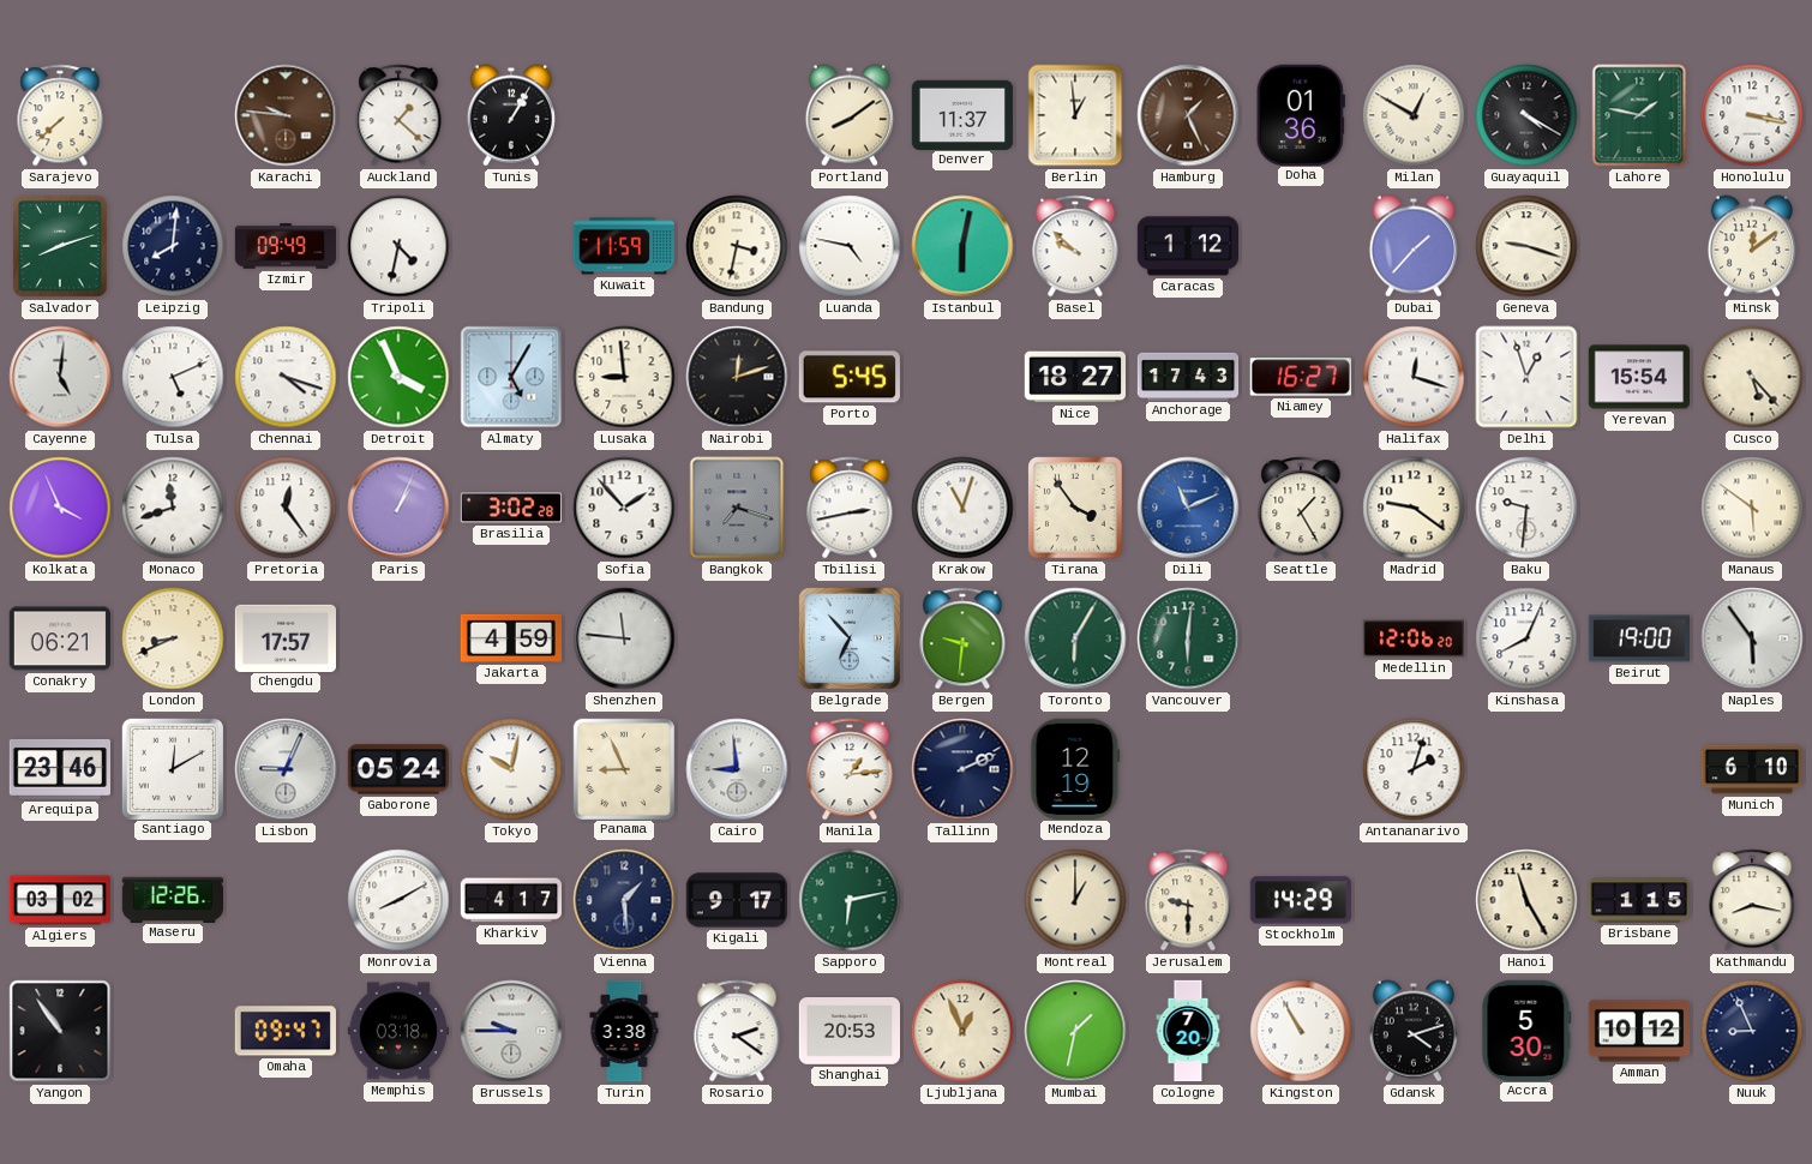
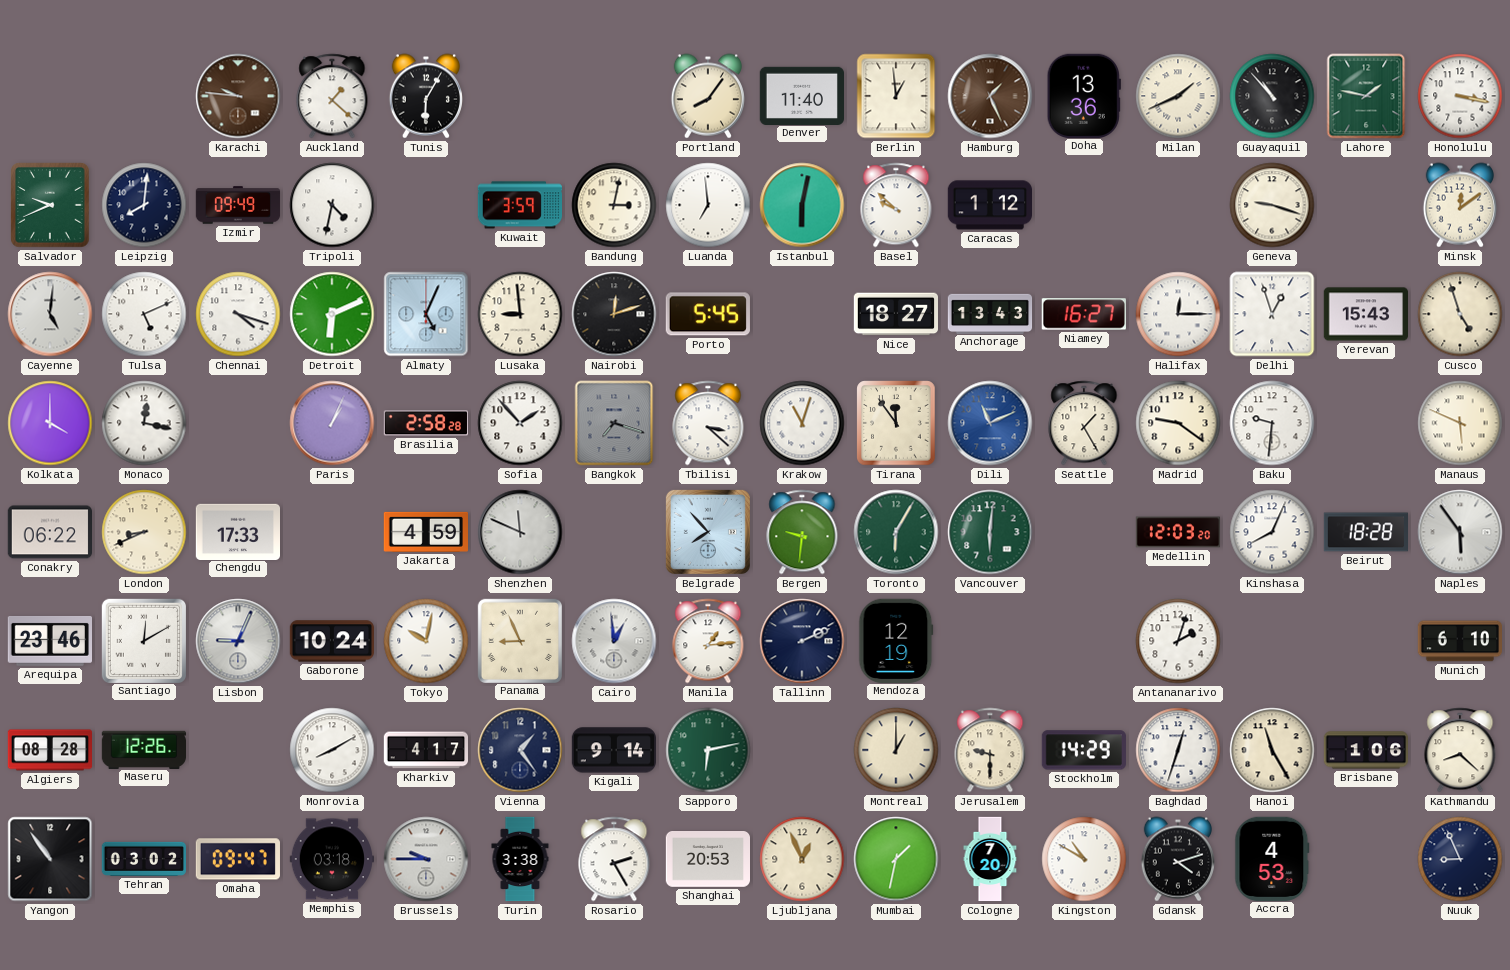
Sarajevo: 7:38 -> none (60, 115)
Tunis: 1:05 -> 6:05 (426, 96)
Portland: 8:09 -> 8:06 (708, 96)
Denver: 11:37 -> 11:40 (801, 95)
Doha: 01:36 -> 13:36 (1084, 95)
Milan: 12:50 -> 1:41 (1178, 96)
Guayaquil: 4:20 -> 10:53 (1272, 96)
Salvador: 8:12 -> 9:41 (50, 205)
Kuwait: 11:59 -> 3:59 (519, 205)
Bandung: 3:32 -> 3:02 (614, 205)
Luanda: 4:47 -> 6:59 (708, 205)
Dubai: 1:37 -> none (1414, 246)
Detroit: 3:56 -> 6:11 (332, 314)
Almaty: 5:05 -> 5:04 (426, 314)
Anchorage: 17:43 -> 13:43 (990, 313)
Halifax: 12:18 -> 12:15 (1178, 314)
Yerevan: 15:54 -> 15:43 (1365, 314)
Cusco: 5:23 -> 4:57 (1460, 314)
Kolkata: 3:56 -> 4:00 (50, 423)
Monaco: 11:42 -> 12:17 (144, 423)
Pretoria: 12:24 -> none (286, 508)
Brasilia: 3:02 -> 2:58 (425, 423)
Tbilisi: 2:43 -> 3:22 (708, 423)
Tirana: 3:54 -> 11:54 (896, 423)
Manaus: 5:51 -> 5:49 (1460, 423)
Conakry: 06:21 -> 06:22 (49, 532)
Chengdu: 17:57 -> 17:33 (237, 531)
Shenzhen: 11:46 -> 11:49 (520, 532)
Belgrade: 6:53 -> 7:53 (708, 532)
Medellin: 12:06 -> 12:03 (1178, 532)
Beirut: 19:00 -> 18:28 (1365, 532)
Gaborone: 05:24 -> 10:24 (331, 641)
Cairo: 8:59 -> 12:59 (614, 641)
Algiers: 03:02 -> 08:28 (50, 750)
Vienna: 1:29 -> 1:24 (520, 750)
Kigali: 9:17 -> 9:14 (613, 750)
Baghdad: none -> 12:33 (1178, 750)
Brisbane: 1:15 -> 1:06 (1365, 750)
Kathmandu: 8:17 -> 8:22 (1460, 750)
Tehran: none -> 03:02 (144, 859)
Rosario: 2:21 -> 2:25 (614, 859)
Kingston: 10:55 -> 10:50 (1084, 859)
Accra: 5:30 -> 4:53 (1272, 858)
Amman: 10:12 -> none (1638, 1031)
